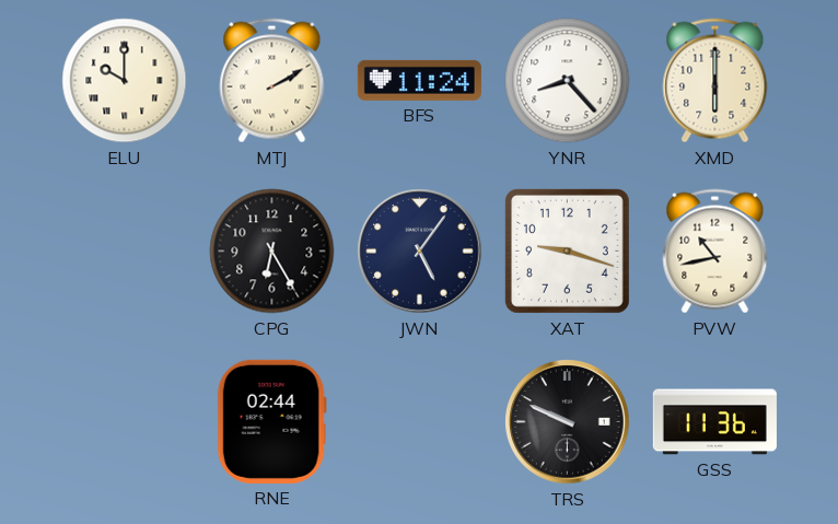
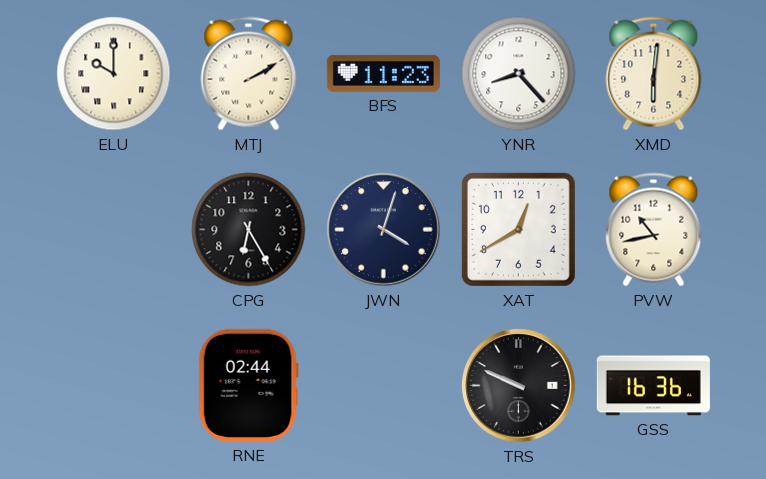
BFS: 11:24 -> 11:23 (383, 73)
XMD: 6:00 -> 6:01 (654, 74)
JWN: 5:06 -> 4:03 (384, 230)
XAT: 9:18 -> 12:40 (518, 229)
GSS: 11:36 -> 16:36 (653, 386)
